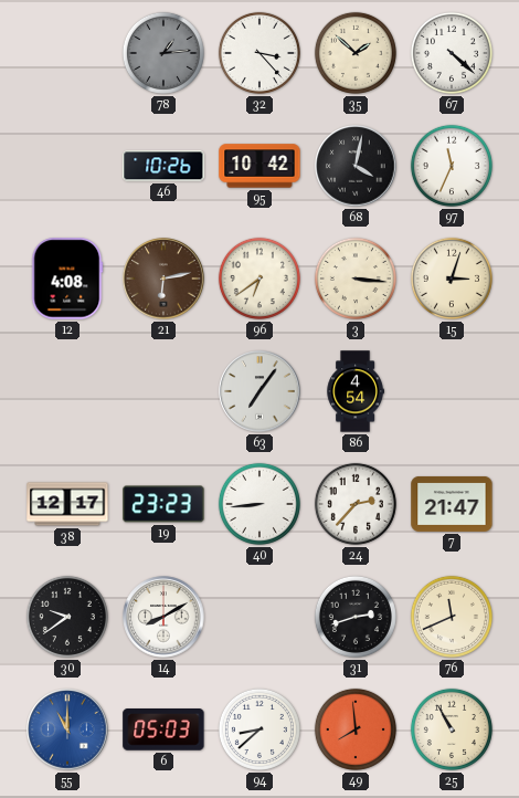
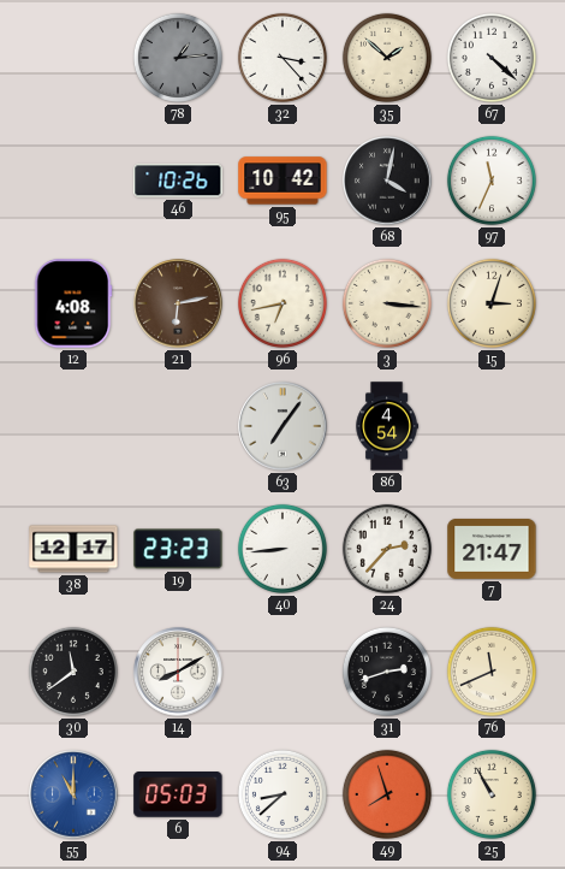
96: 6:39 -> 6:43 (282, 303)
30: 9:39 -> 11:39 (73, 672)
49: 7:59 -> 7:57 (387, 794)
